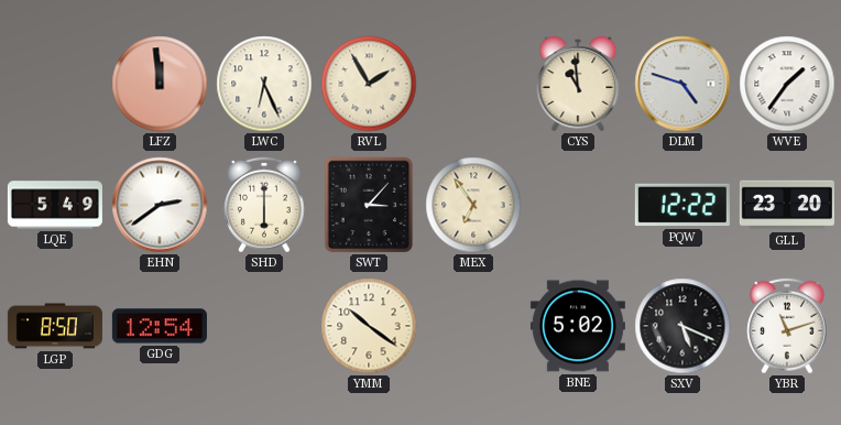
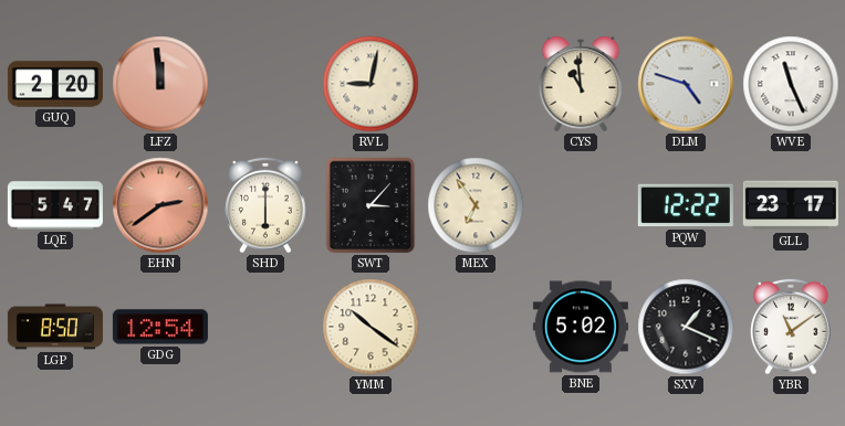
GUQ: none -> 2:20 (55, 84)
LWC: 6:26 -> none (264, 84)
RVL: 1:55 -> 9:02 (371, 84)
WVE: 1:36 -> 11:26 (791, 84)
LQE: 5:49 -> 5:47 (55, 205)
EHN dial: white -> salmon (160, 205)
GLL: 23:20 -> 23:17 (791, 205)
SXV: 5:19 -> 1:19 (686, 327)
YBR: 11:12 -> 11:09 (791, 327)
